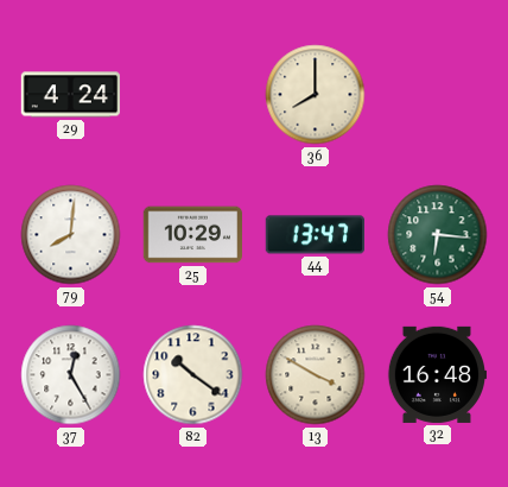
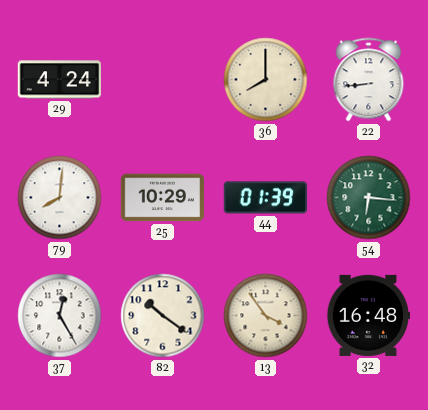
22: none -> 8:44 (369, 80)
44: 13:47 -> 01:39 (265, 198)
13: 3:50 -> 3:54 (266, 316)
